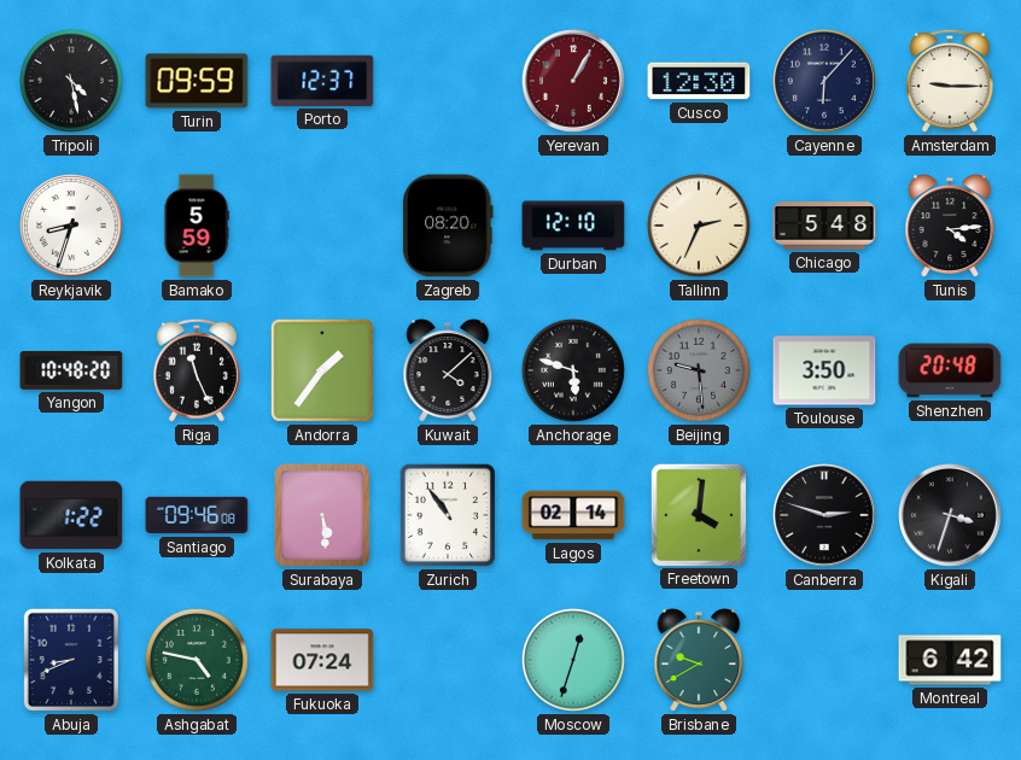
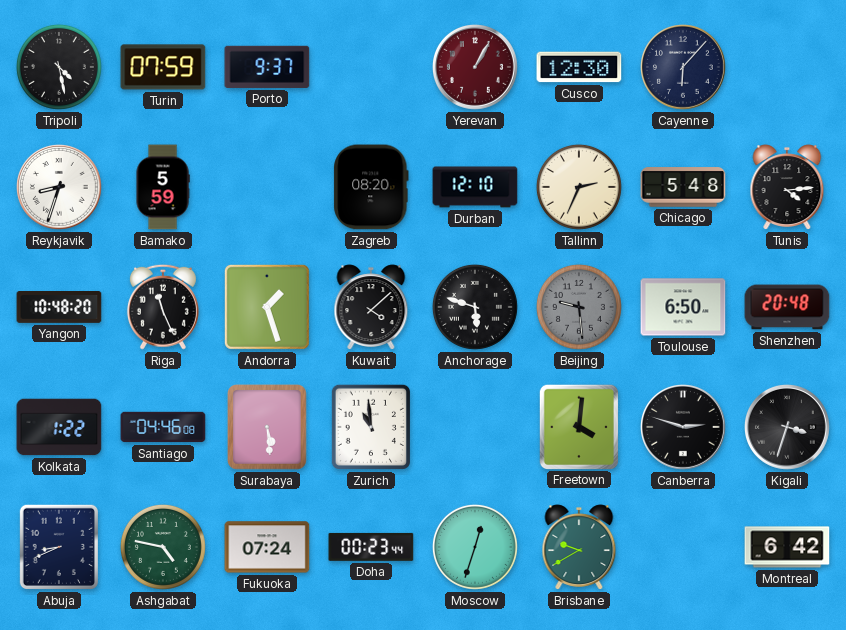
Turin: 09:59 -> 07:59 (163, 67)
Porto: 12:37 -> 9:37 (267, 67)
Amsterdam: 9:15 -> none (950, 81)
Andorra: 1:36 -> 1:27 (267, 307)
Toulouse: 3:50 -> 6:50 (683, 307)
Santiago: 09:46 -> 04:46 (163, 427)
Zurich: 10:54 -> 10:59 (371, 427)
Lagos: 02:14 -> none (573, 515)
Doha: none -> 00:23 (371, 547)
